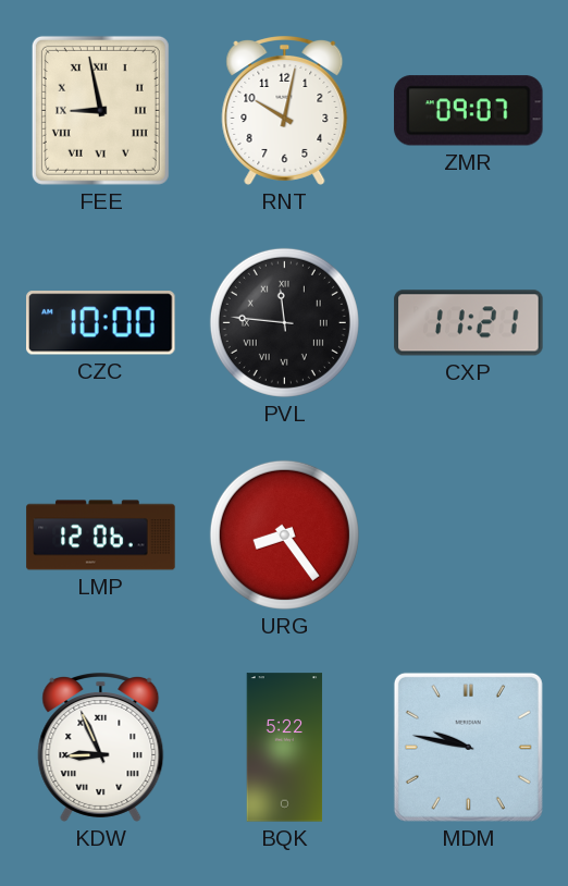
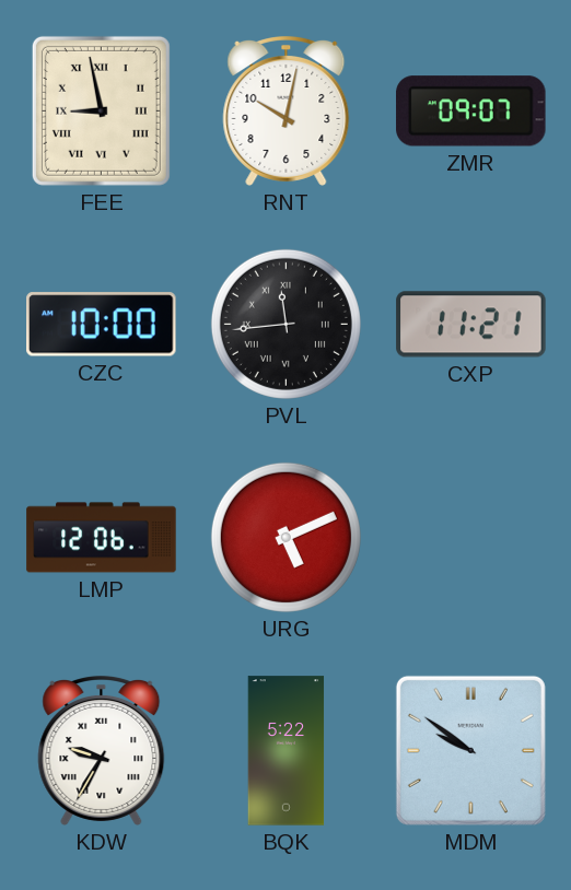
PVL: 11:46 -> 11:44 (285, 324)
URG: 8:24 -> 5:11 (285, 537)
KDW: 8:56 -> 9:35 (102, 750)
MDM: 9:47 -> 9:51 (470, 750)
